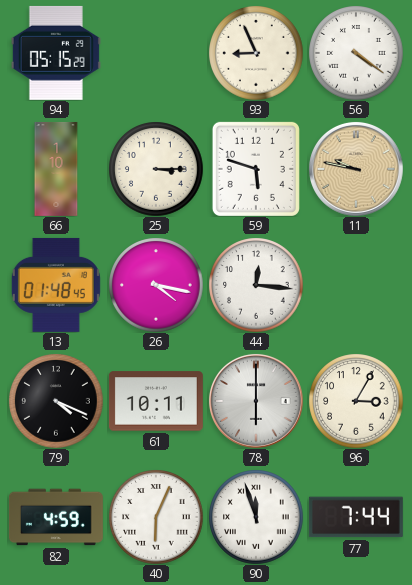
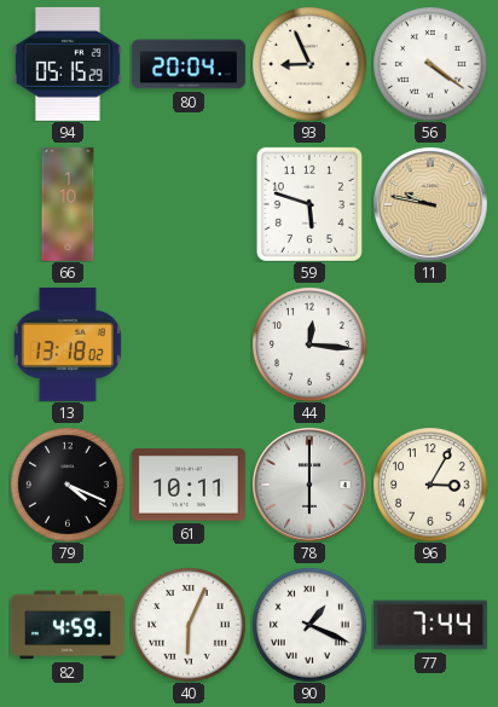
80: none -> 20:04 (189, 64)
25: 3:15 -> none (156, 169)
13: 01:48 -> 13:18 (68, 344)
26: 4:17 -> none (156, 285)
90: 11:57 -> 1:19 (309, 625)
